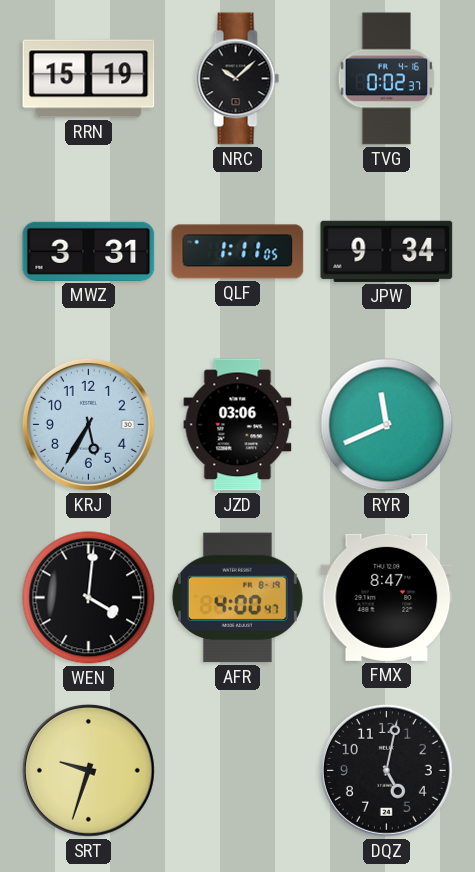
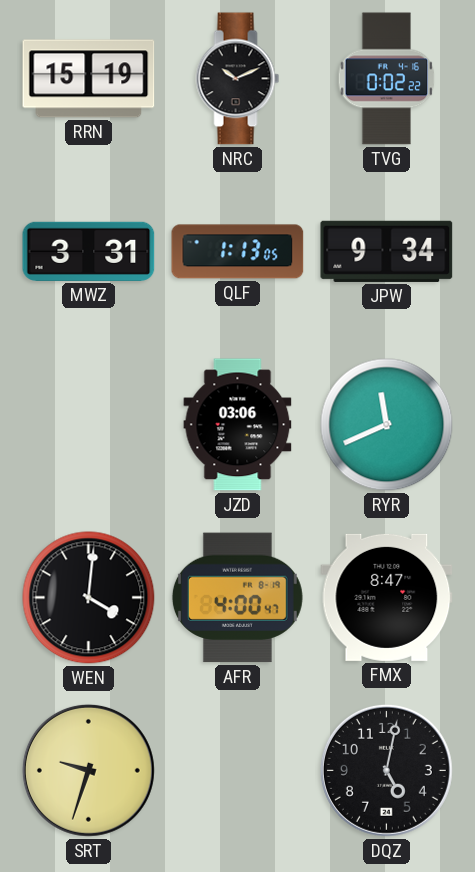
NRC: 10:08 -> 10:11 (238, 79)
TVG: 0:02:37 -> 0:02:22 (387, 79)
QLF: 1:11 -> 1:13 (238, 252)
KRJ: 5:35 -> none (88, 424)
